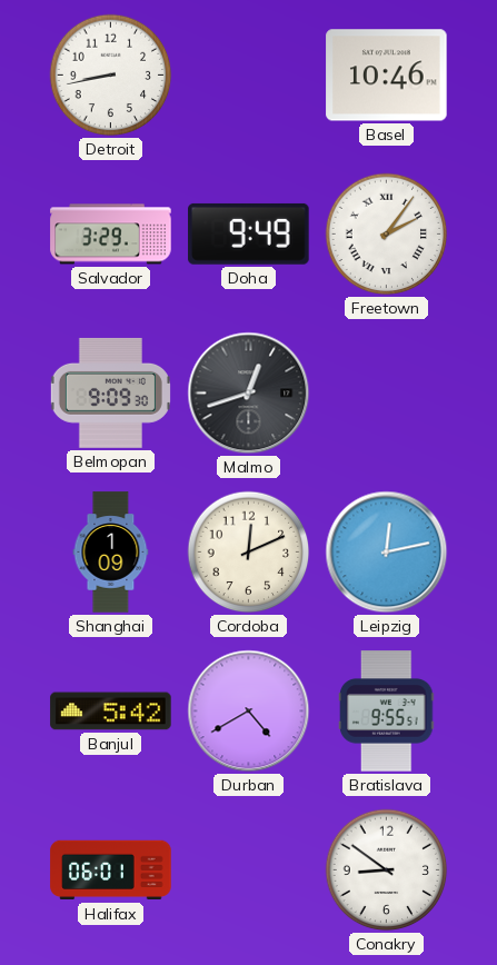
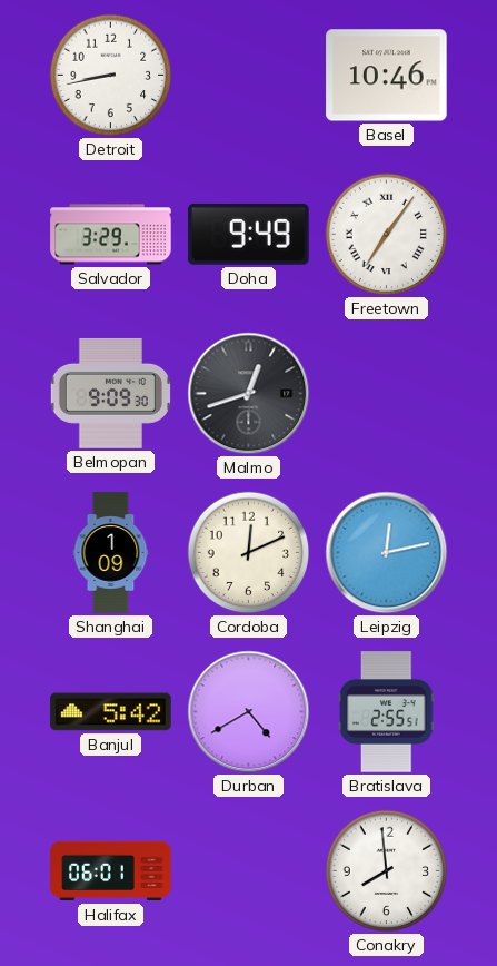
Freetown: 2:06 -> 7:06 (387, 235)
Bratislava: 9:55 -> 2:55 (387, 712)
Conakry: 8:51 -> 7:59 (387, 871)
